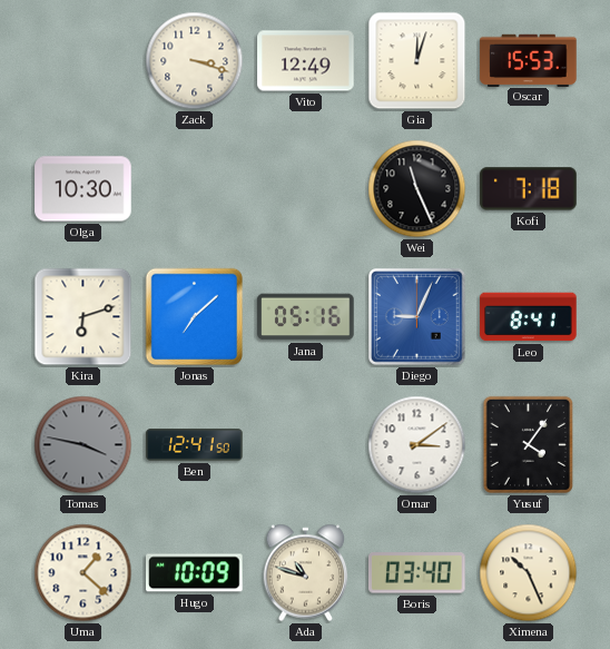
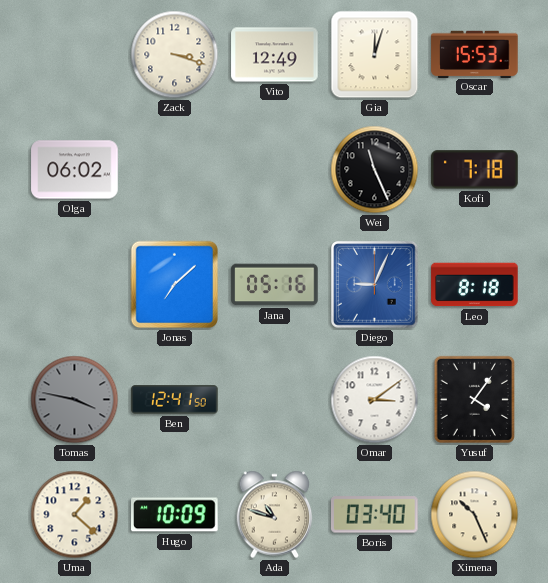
Olga: 10:30 -> 06:02 (75, 170)
Kira: 6:12 -> none (83, 317)
Leo: 8:41 -> 8:18 (475, 285)
